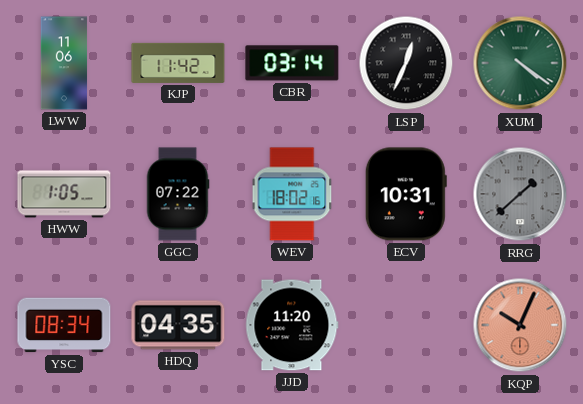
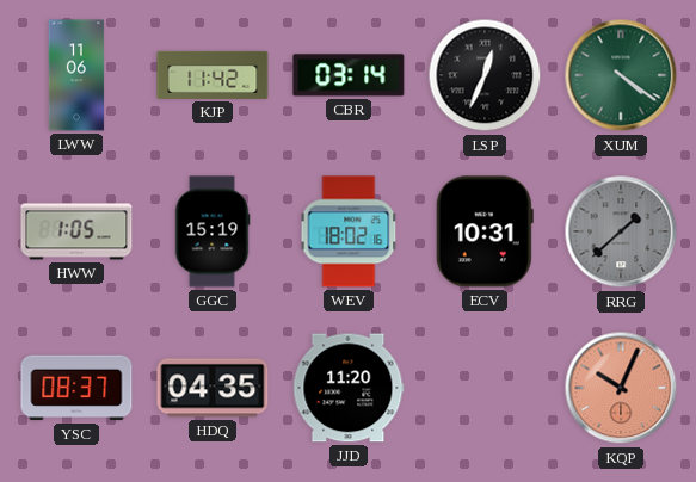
GGC: 07:22 -> 15:19 (213, 231)
YSC: 08:34 -> 08:37 (76, 388)
